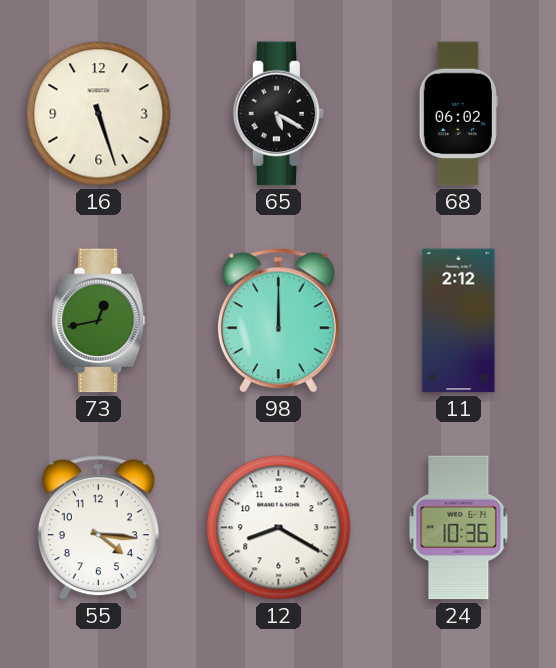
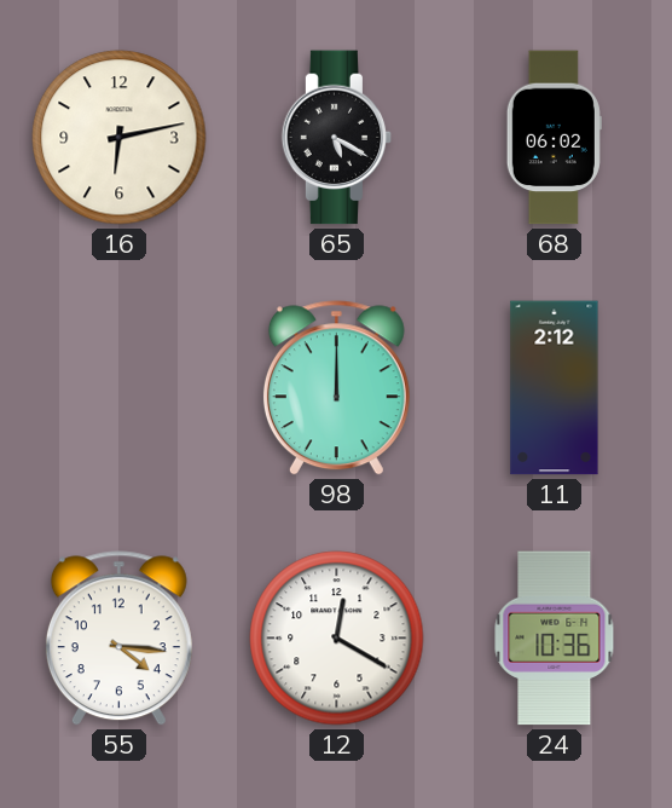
16: 5:27 -> 6:13 (120, 138)
73: 12:43 -> none (99, 321)
12: 8:20 -> 12:20 (337, 639)
